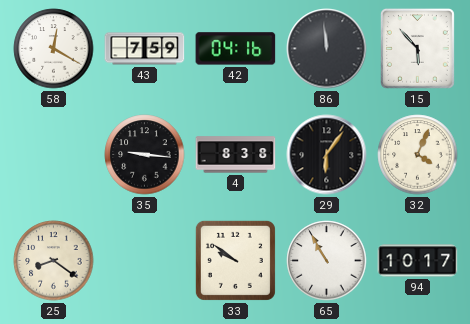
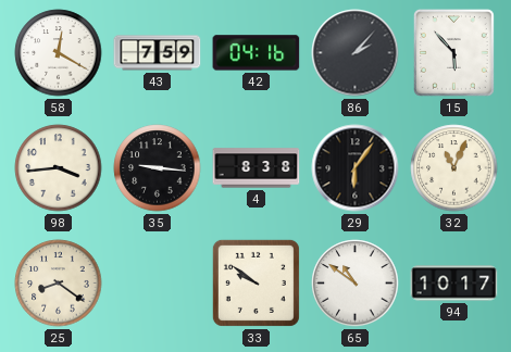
86: 11:59 -> 2:07 (356, 53)
98: none -> 3:44 (59, 168)
32: 4:04 -> 11:04 (454, 168)
65: 10:55 -> 10:51 (356, 284)
